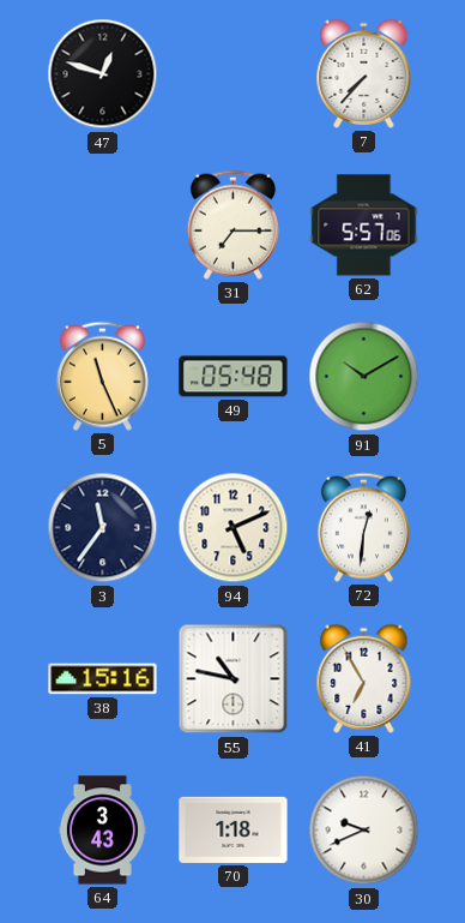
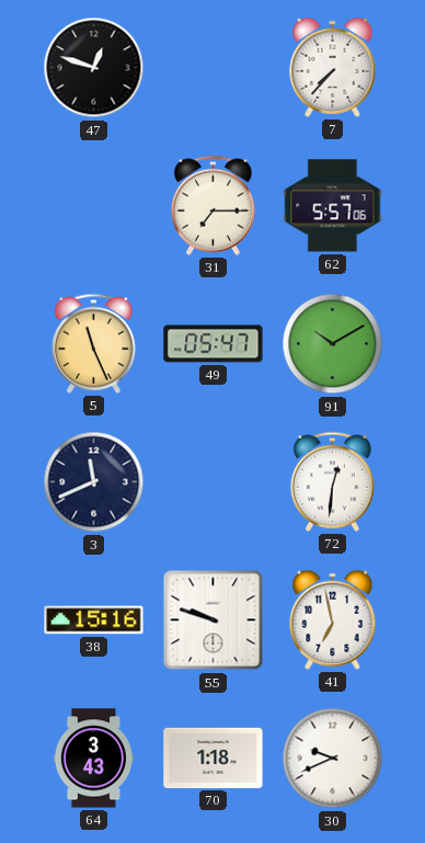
49: 05:48 -> 05:47 (214, 344)
3: 11:36 -> 11:41 (94, 482)
94: 5:11 -> none (234, 528)
55: 10:47 -> 9:48 (214, 620)
41: 6:55 -> 6:58 (333, 619)
